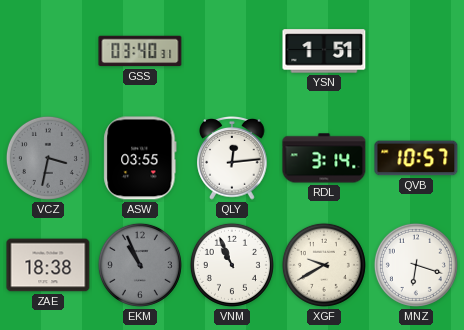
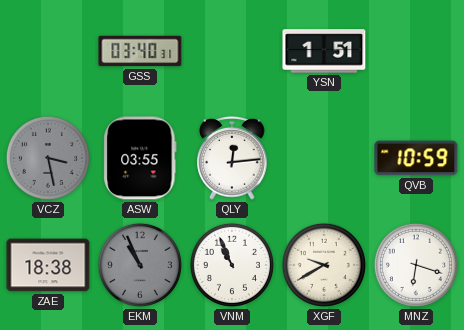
VCZ: 3:32 -> 3:28 (48, 158)
RDL: 3:14 -> none (324, 158)
QVB: 10:57 -> 10:59 (416, 158)
